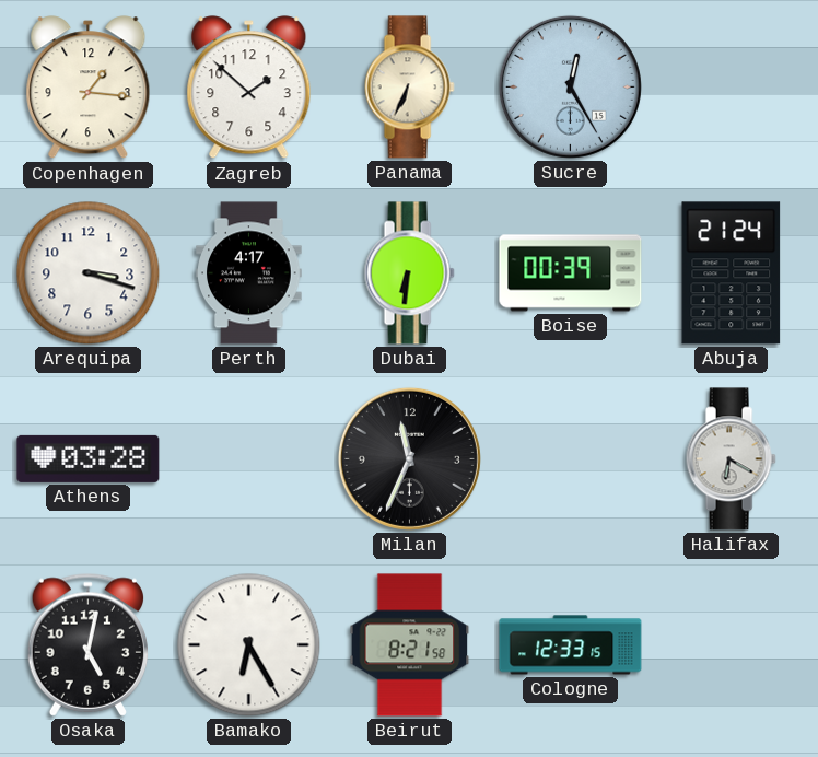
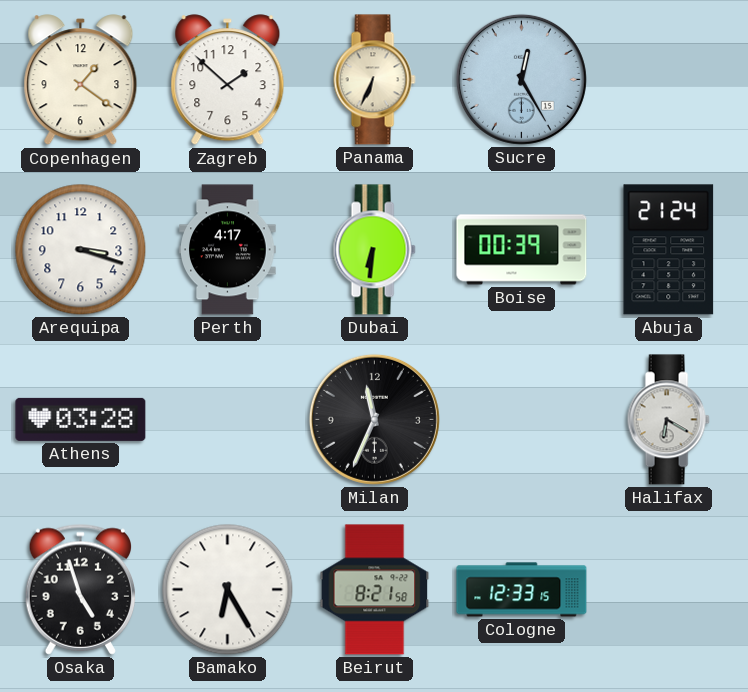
Copenhagen: 1:16 -> 1:21 (81, 80)
Osaka: 5:02 -> 4:57 (80, 589)
